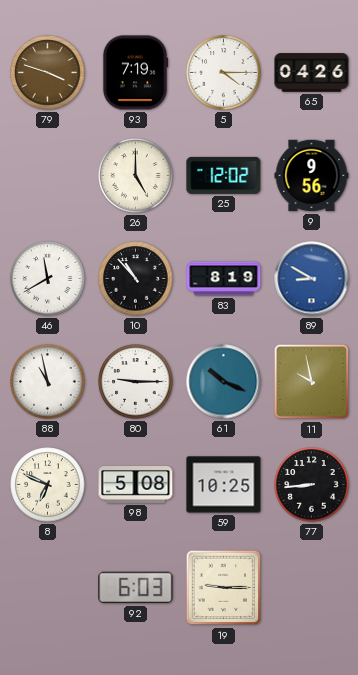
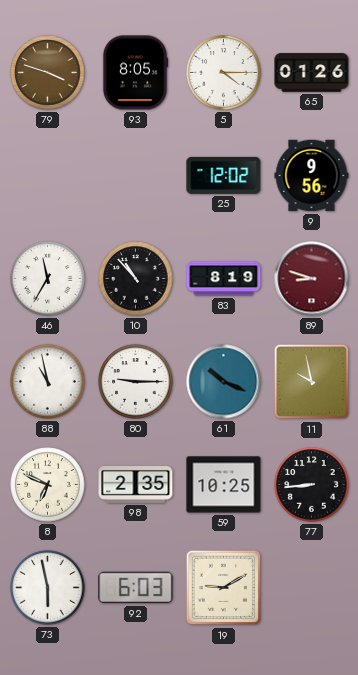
93: 7:19 -> 8:05 (135, 73)
65: 04:26 -> 01:26 (312, 73)
26: 5:00 -> none (136, 176)
46: 11:40 -> 11:35 (48, 279)
89: 8:50 -> 8:48 (312, 279)
89 dial: blue -> burgundy (312, 279)
98: 5:08 -> 2:35 (136, 485)
73: none -> 5:58 (48, 588)
19: 9:15 -> 9:10 (224, 588)
